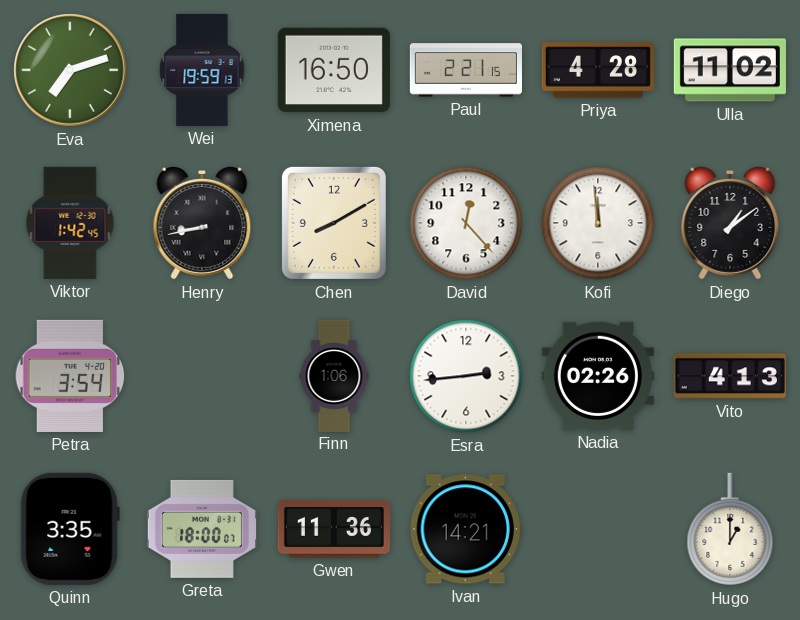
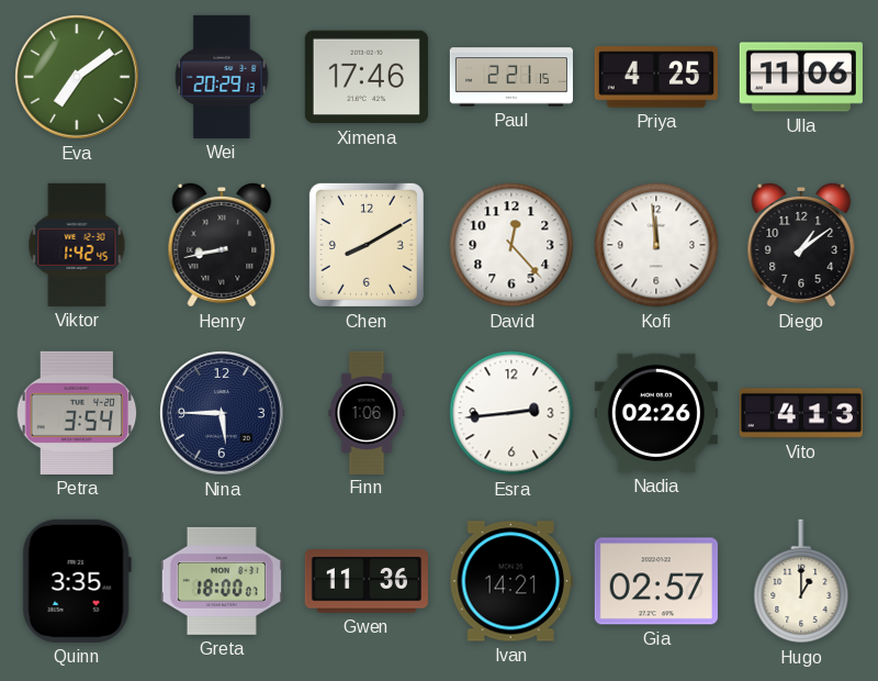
Eva: 7:12 -> 7:09 (77, 77)
Wei: 19:59 -> 20:29 (222, 77)
Ximena: 16:50 -> 17:46 (367, 77)
Priya: 4:28 -> 4:25 (656, 77)
Ulla: 11:02 -> 11:06 (801, 77)
Nina: none -> 5:45 (222, 413)
Gia: none -> 02:57 (656, 581)
